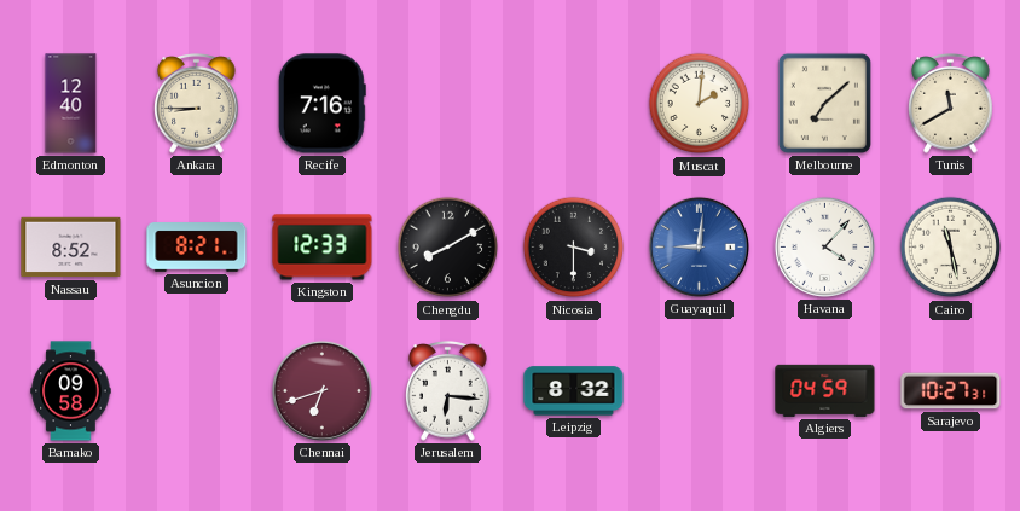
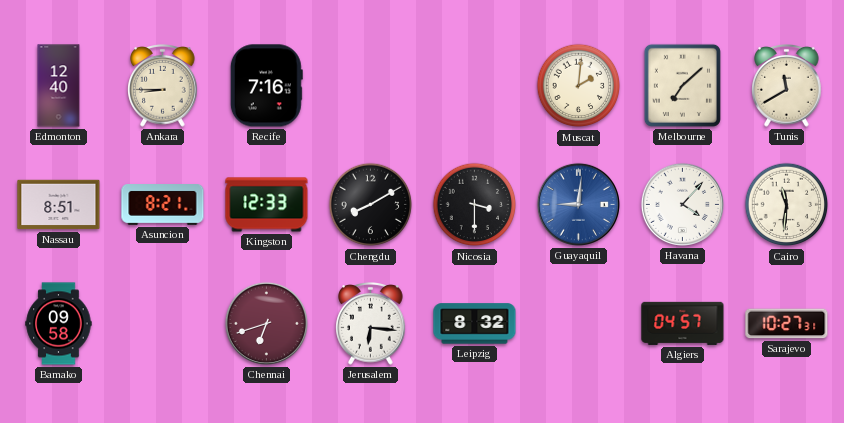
Nassau: 8:52 -> 8:51 (59, 205)
Cairo: 11:28 -> 11:31 (787, 205)
Algiers: 04:59 -> 04:57 (683, 323)
